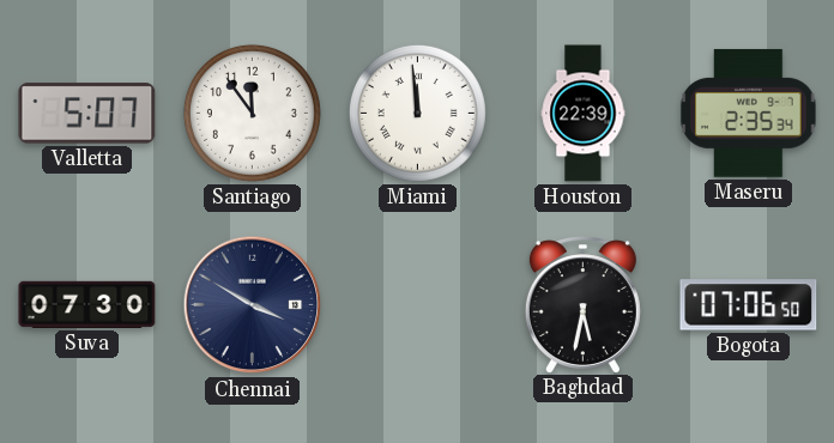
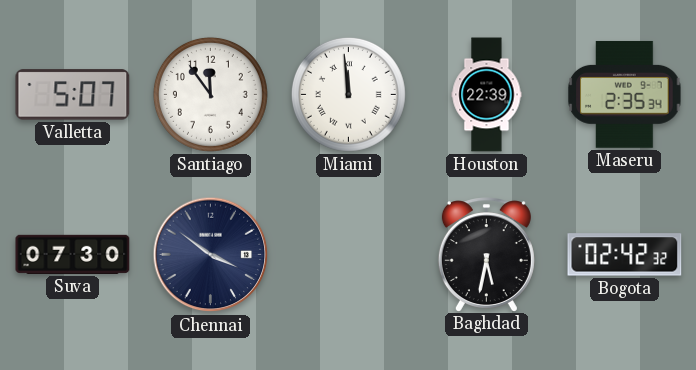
Chennai: 3:50 -> 3:51 (211, 255)
Bogota: 07:06 -> 02:42 (625, 255)
